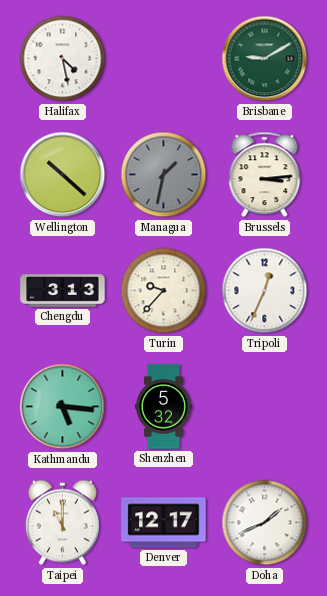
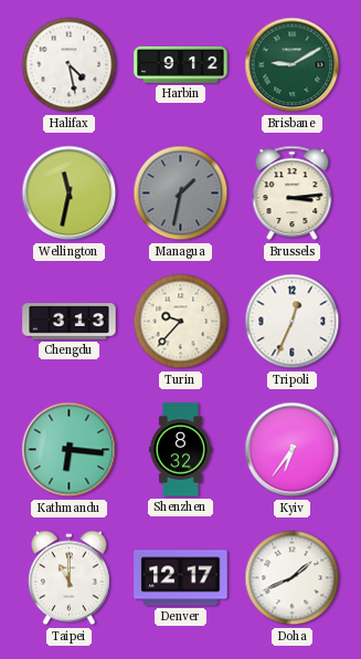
Harbin: none -> 9:12 (181, 64)
Wellington: 10:22 -> 11:32 (70, 193)
Kathmandu: 5:16 -> 6:16 (70, 450)
Shenzhen: 5:32 -> 8:32 (180, 450)
Kyiv: none -> 6:36 (293, 450)
